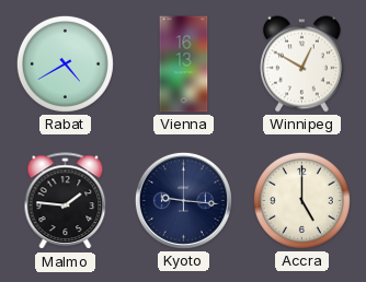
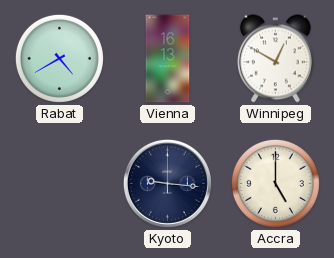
Malmo: 1:46 -> none (66, 201)
